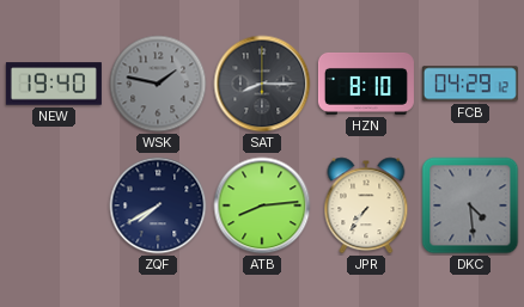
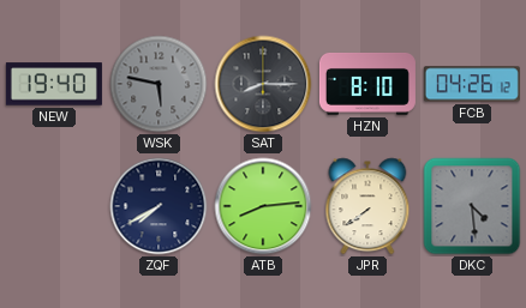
WSK: 1:47 -> 5:47 (159, 84)
FCB: 04:29 -> 04:26 (472, 84)
JPR: 7:36 -> 7:39 (367, 206)
